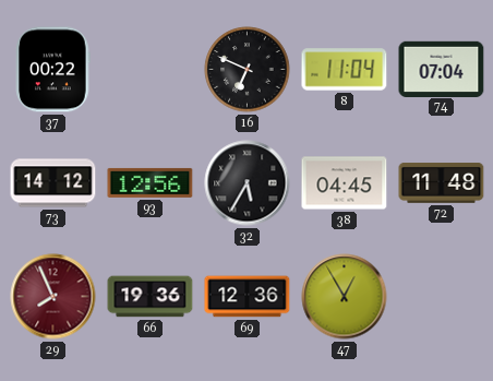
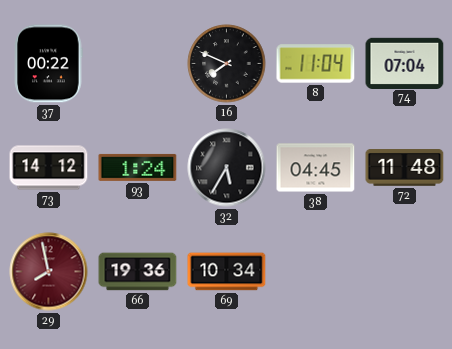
16: 6:49 -> 7:49 (227, 64)
93: 12:56 -> 1:24 (138, 167)
29: 7:56 -> 7:58 (49, 272)
69: 12:36 -> 10:34 (227, 272)
47: 12:55 -> none (345, 297)
